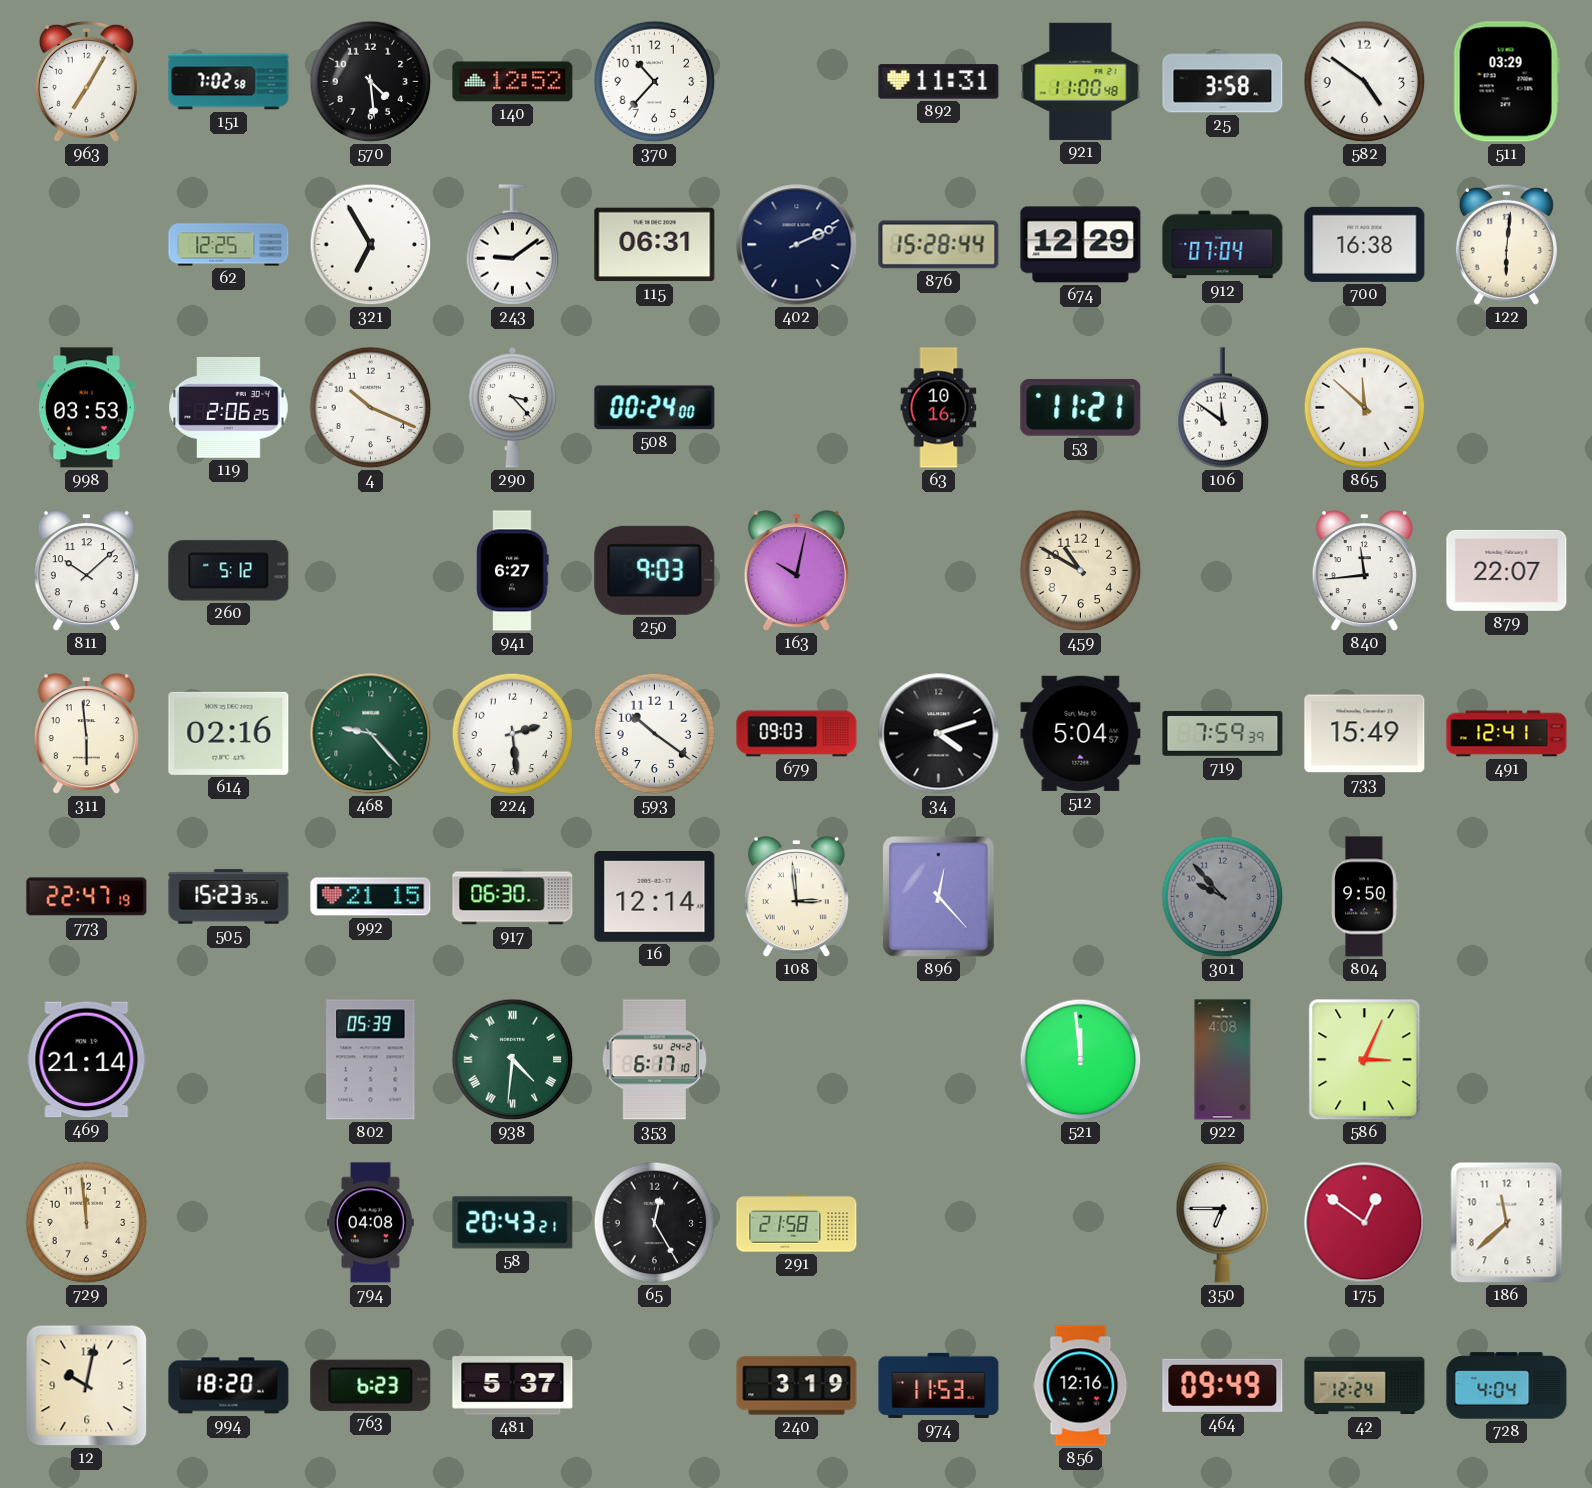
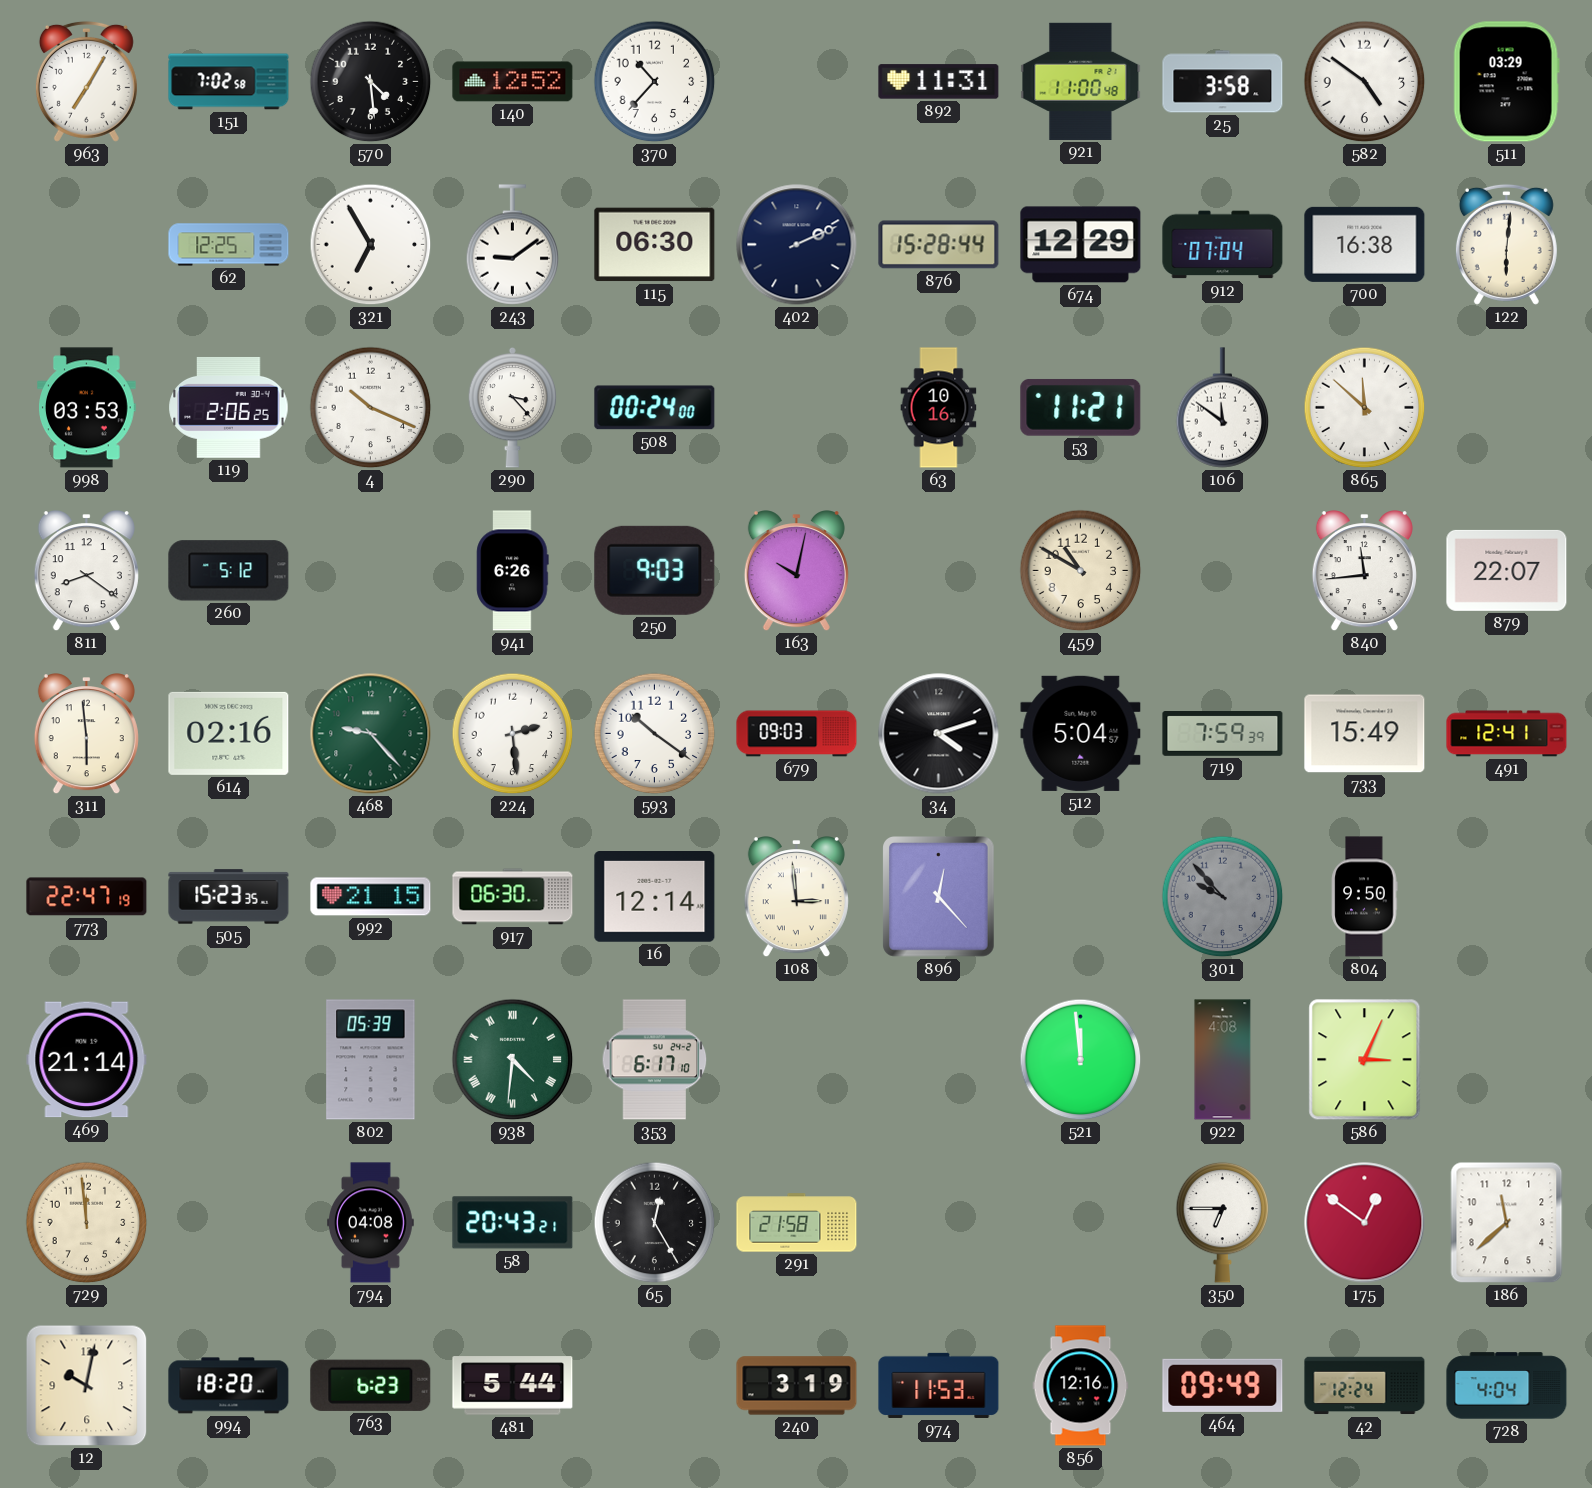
115: 06:31 -> 06:30 (655, 245)
811: 10:08 -> 8:21 (86, 571)
941: 6:27 -> 6:26 (513, 571)
481: 5:37 -> 5:44 (513, 1386)
